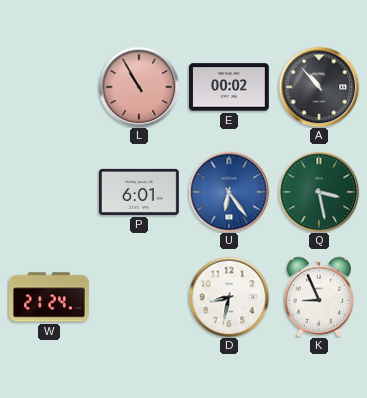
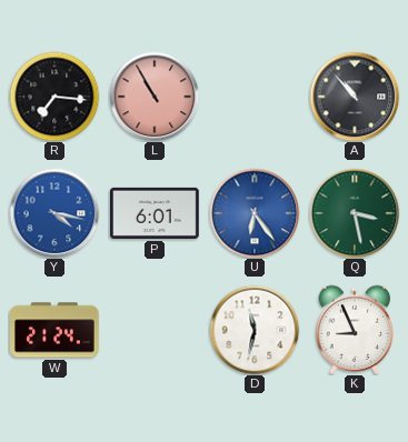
R: none -> 7:16 (54, 97)
E: 00:02 -> none (229, 87)
Y: none -> 4:17 (54, 213)
D: 8:32 -> 11:32 (255, 330)
